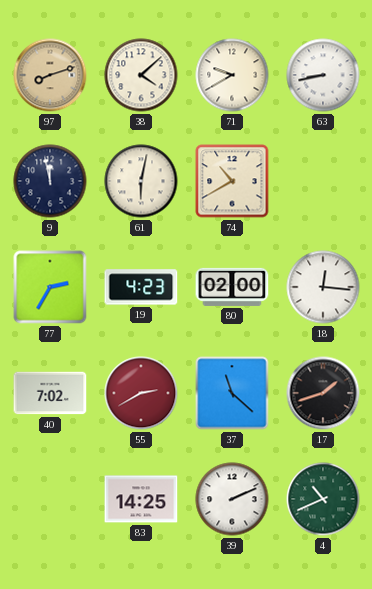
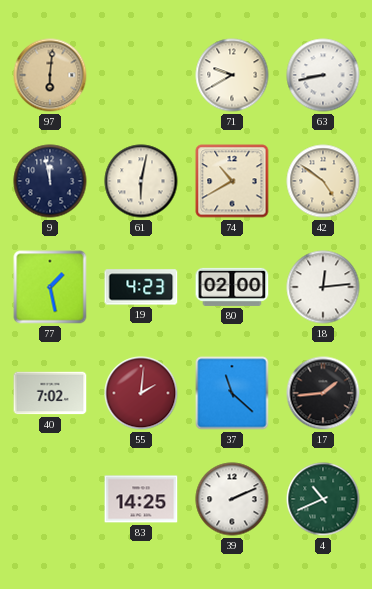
97: 8:12 -> 6:01 (50, 75)
38: 4:08 -> none (141, 75)
42: none -> 4:51 (323, 181)
77: 2:35 -> 1:28 (50, 287)
18: 12:16 -> 12:14 (323, 287)
55: 2:40 -> 2:01 (141, 393)
17: 1:42 -> 1:44 (323, 393)
